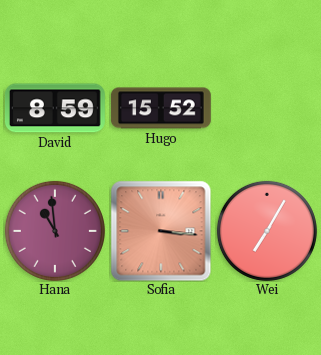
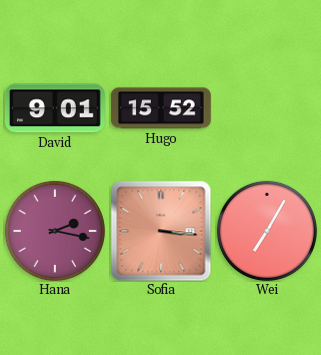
David: 8:59 -> 9:01 (55, 108)
Hana: 10:59 -> 2:17 (55, 231)
